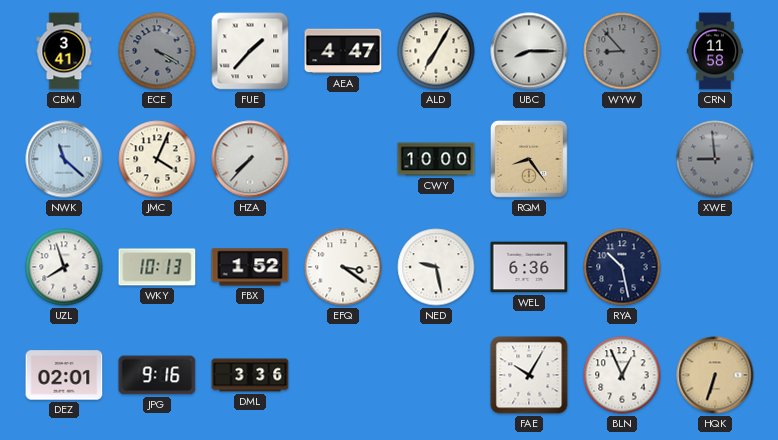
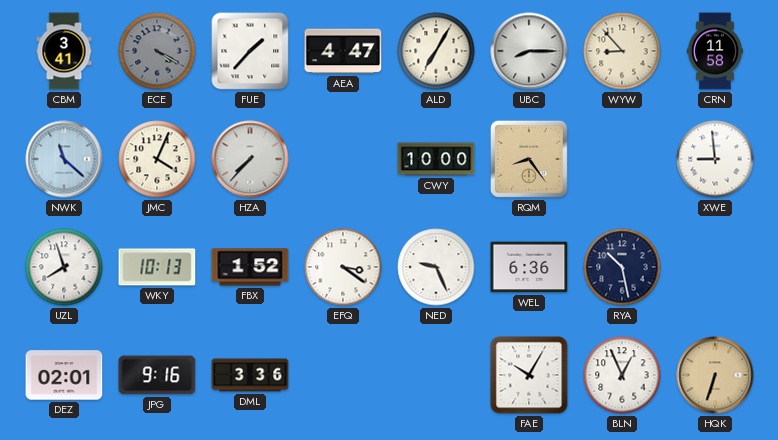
WYW dial: grey -> cream (622, 51)
XWE dial: grey -> white (715, 159)
NED: 9:28 -> 9:26 (436, 267)
